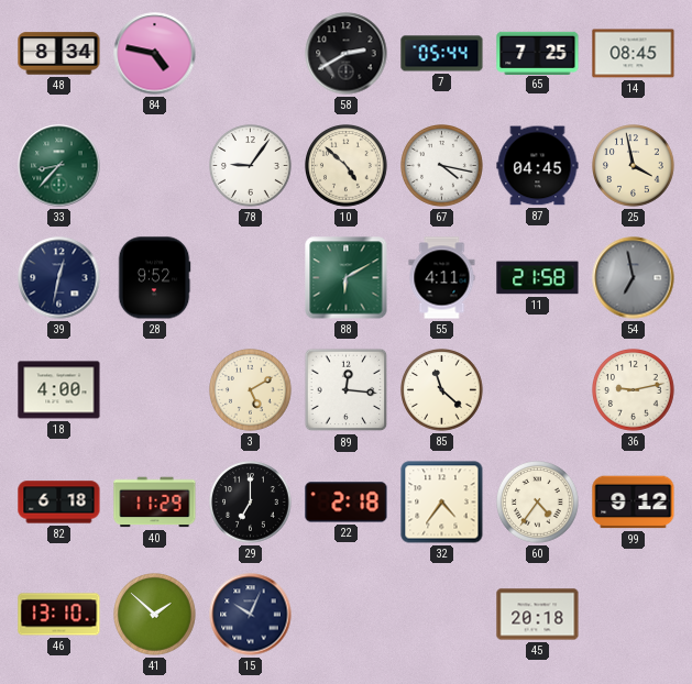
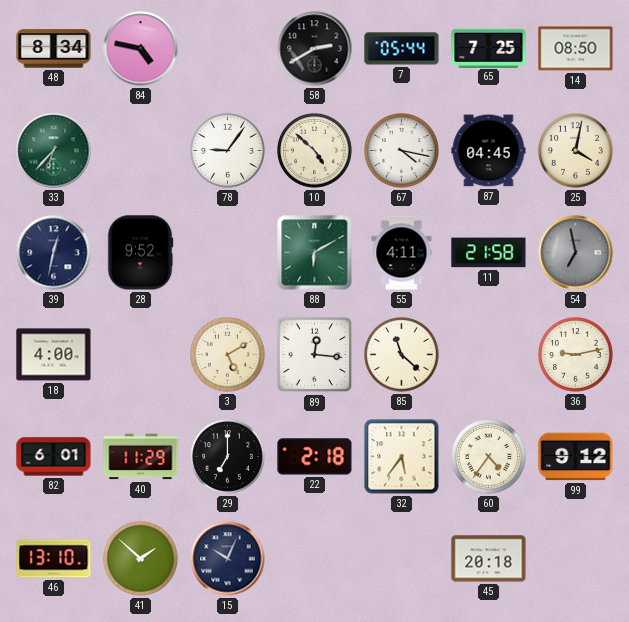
14: 08:45 -> 08:50 (576, 49)
33: 8:37 -> 6:37 (54, 151)
25: 3:58 -> 4:02 (576, 151)
82: 6:18 -> 6:01 (54, 457)
32: 4:36 -> 5:36 (402, 457)
